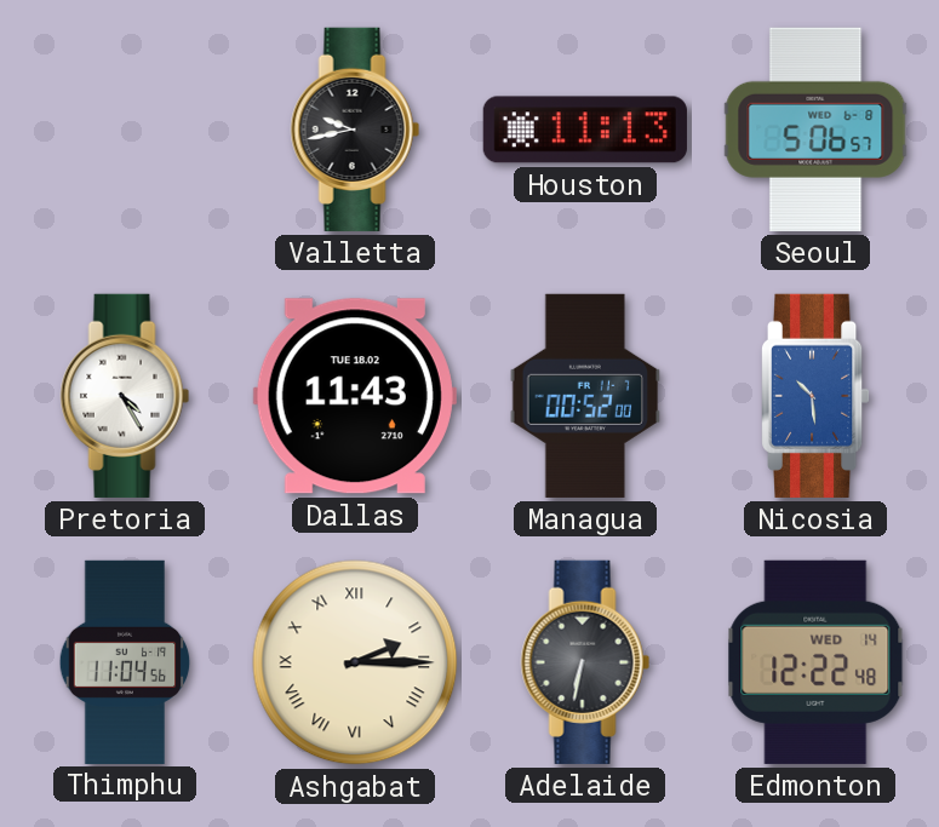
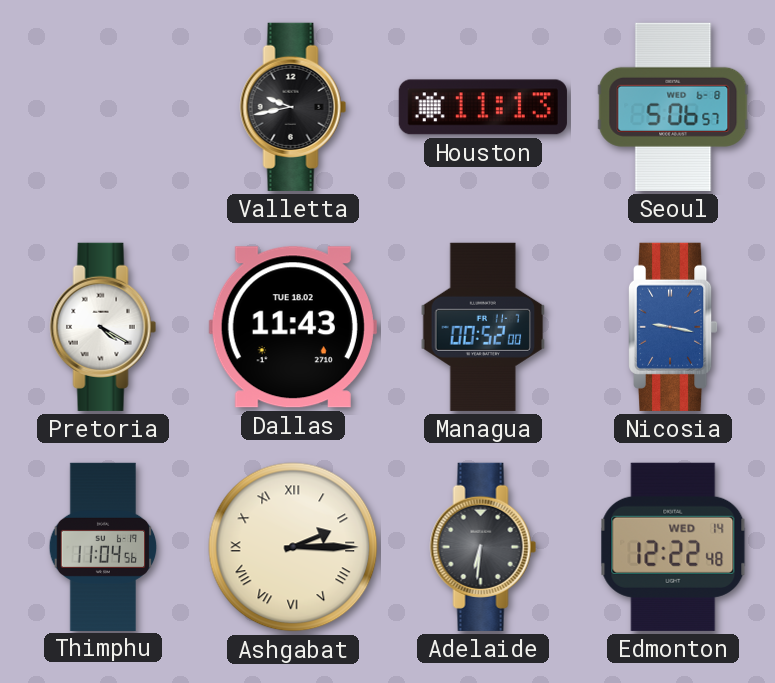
Pretoria: 4:25 -> 4:20 (103, 327)
Nicosia: 10:29 -> 9:17 (674, 327)
Adelaide: 6:32 -> 6:31 (483, 547)
